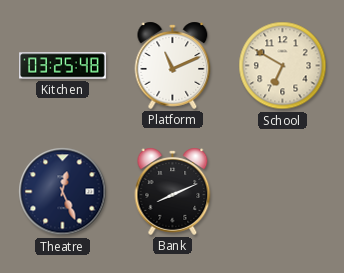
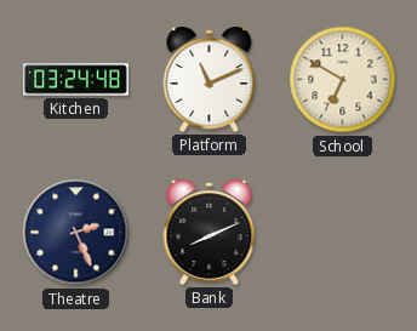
Kitchen: 03:25 -> 03:24 (76, 80)
Theatre: 12:26 -> 2:26 (76, 233)
